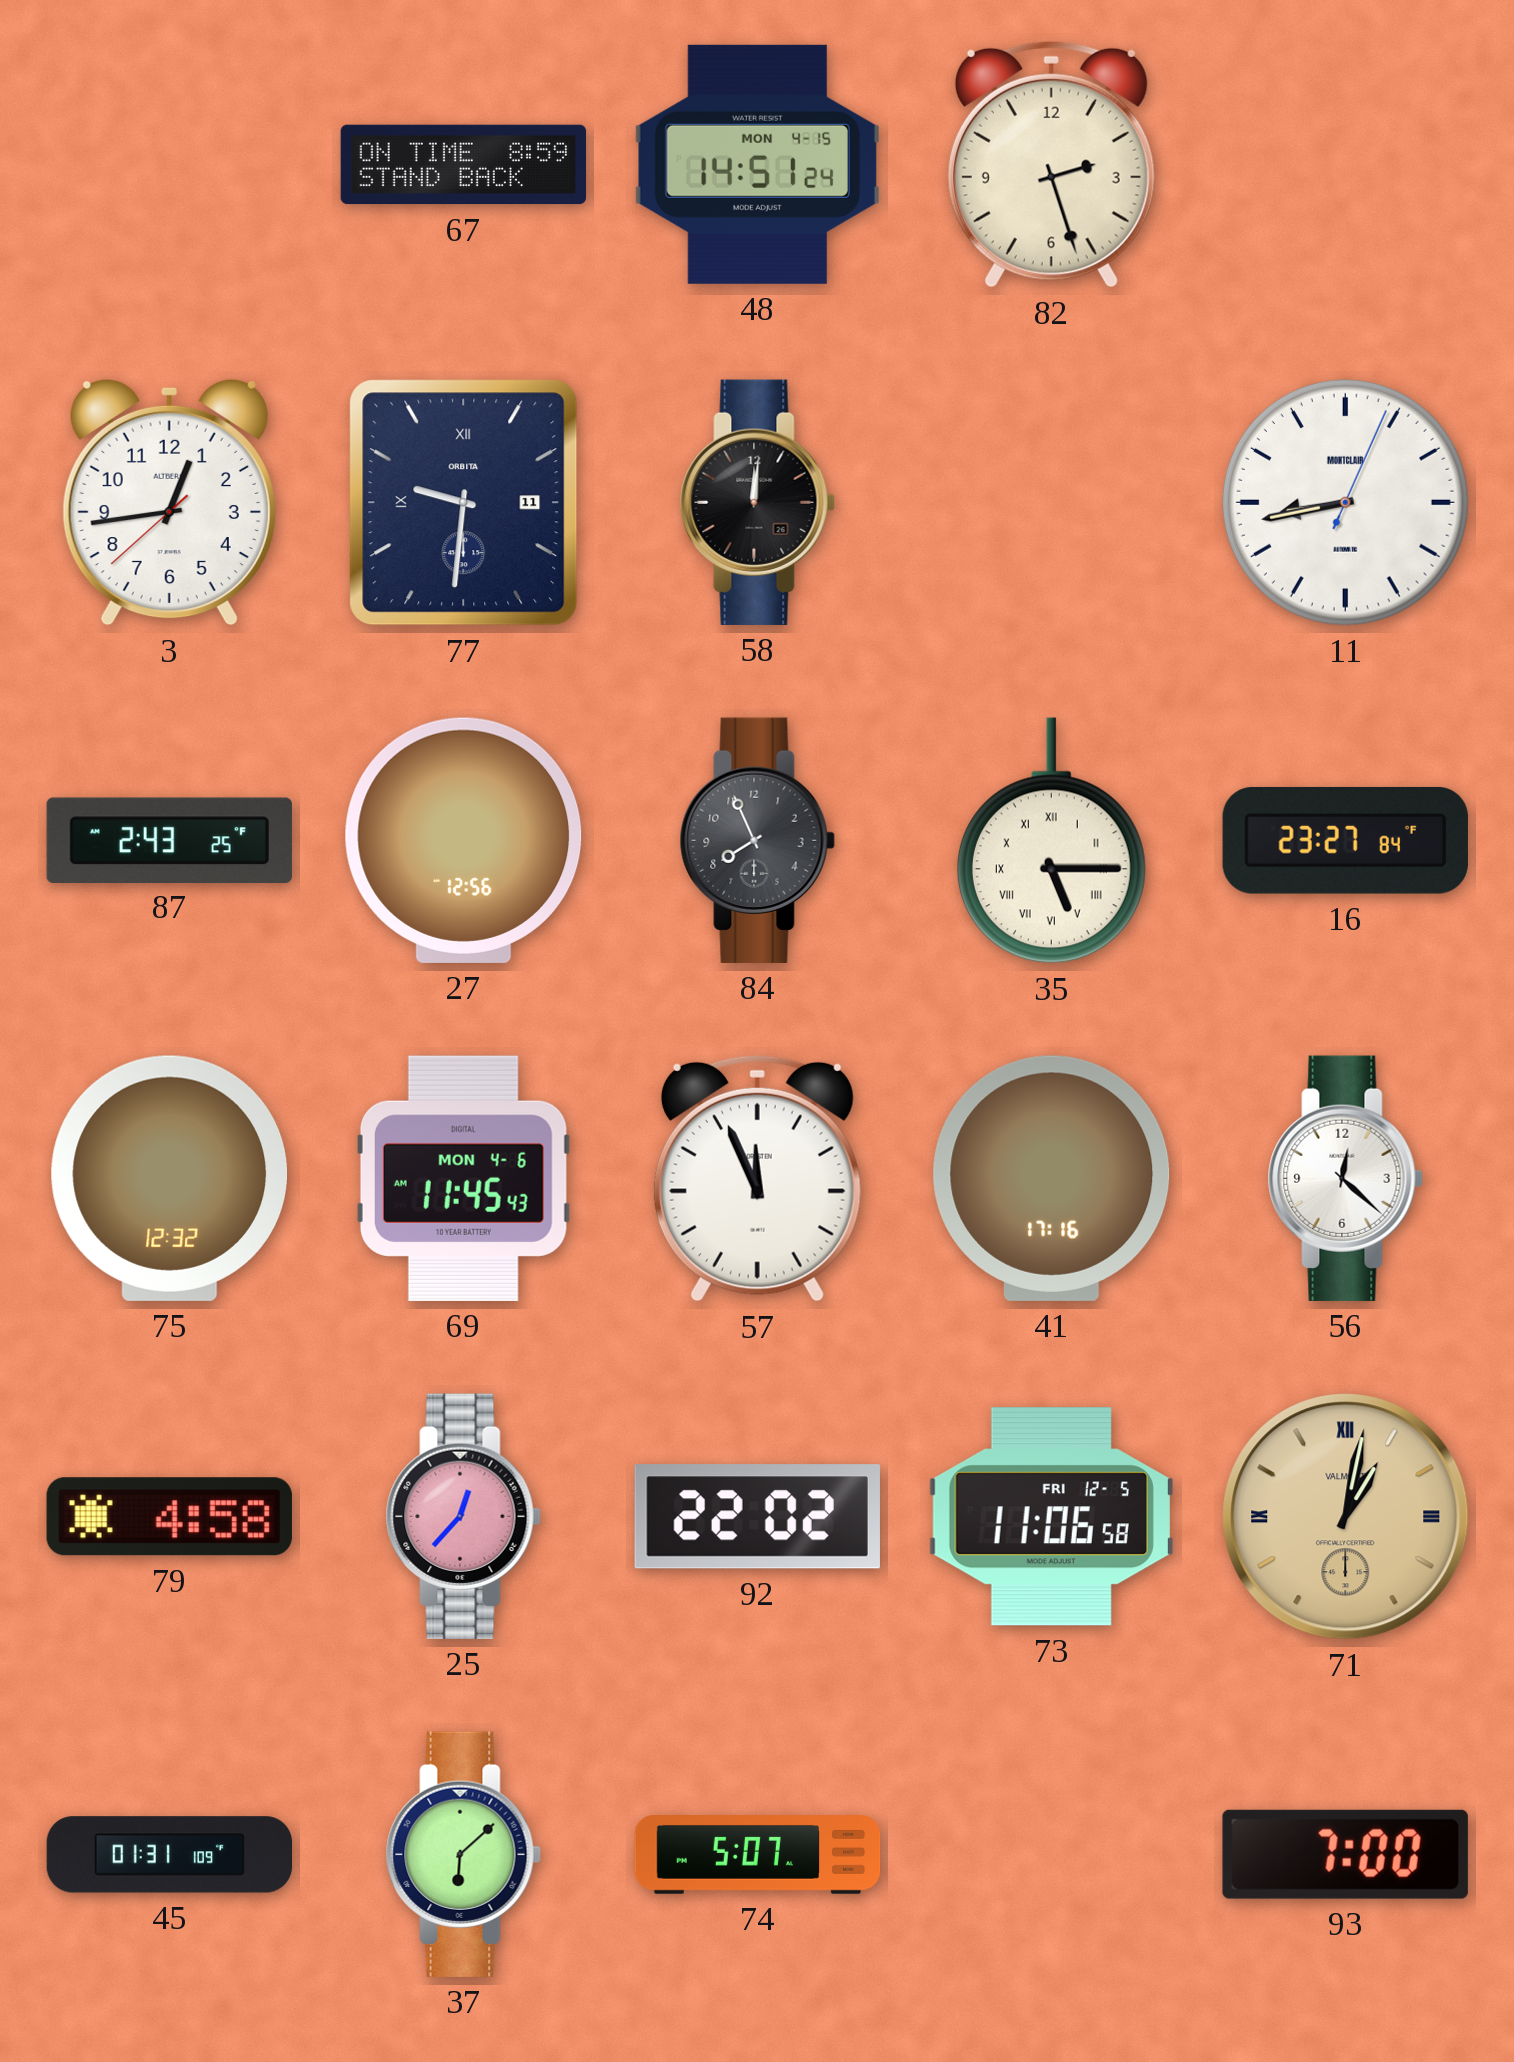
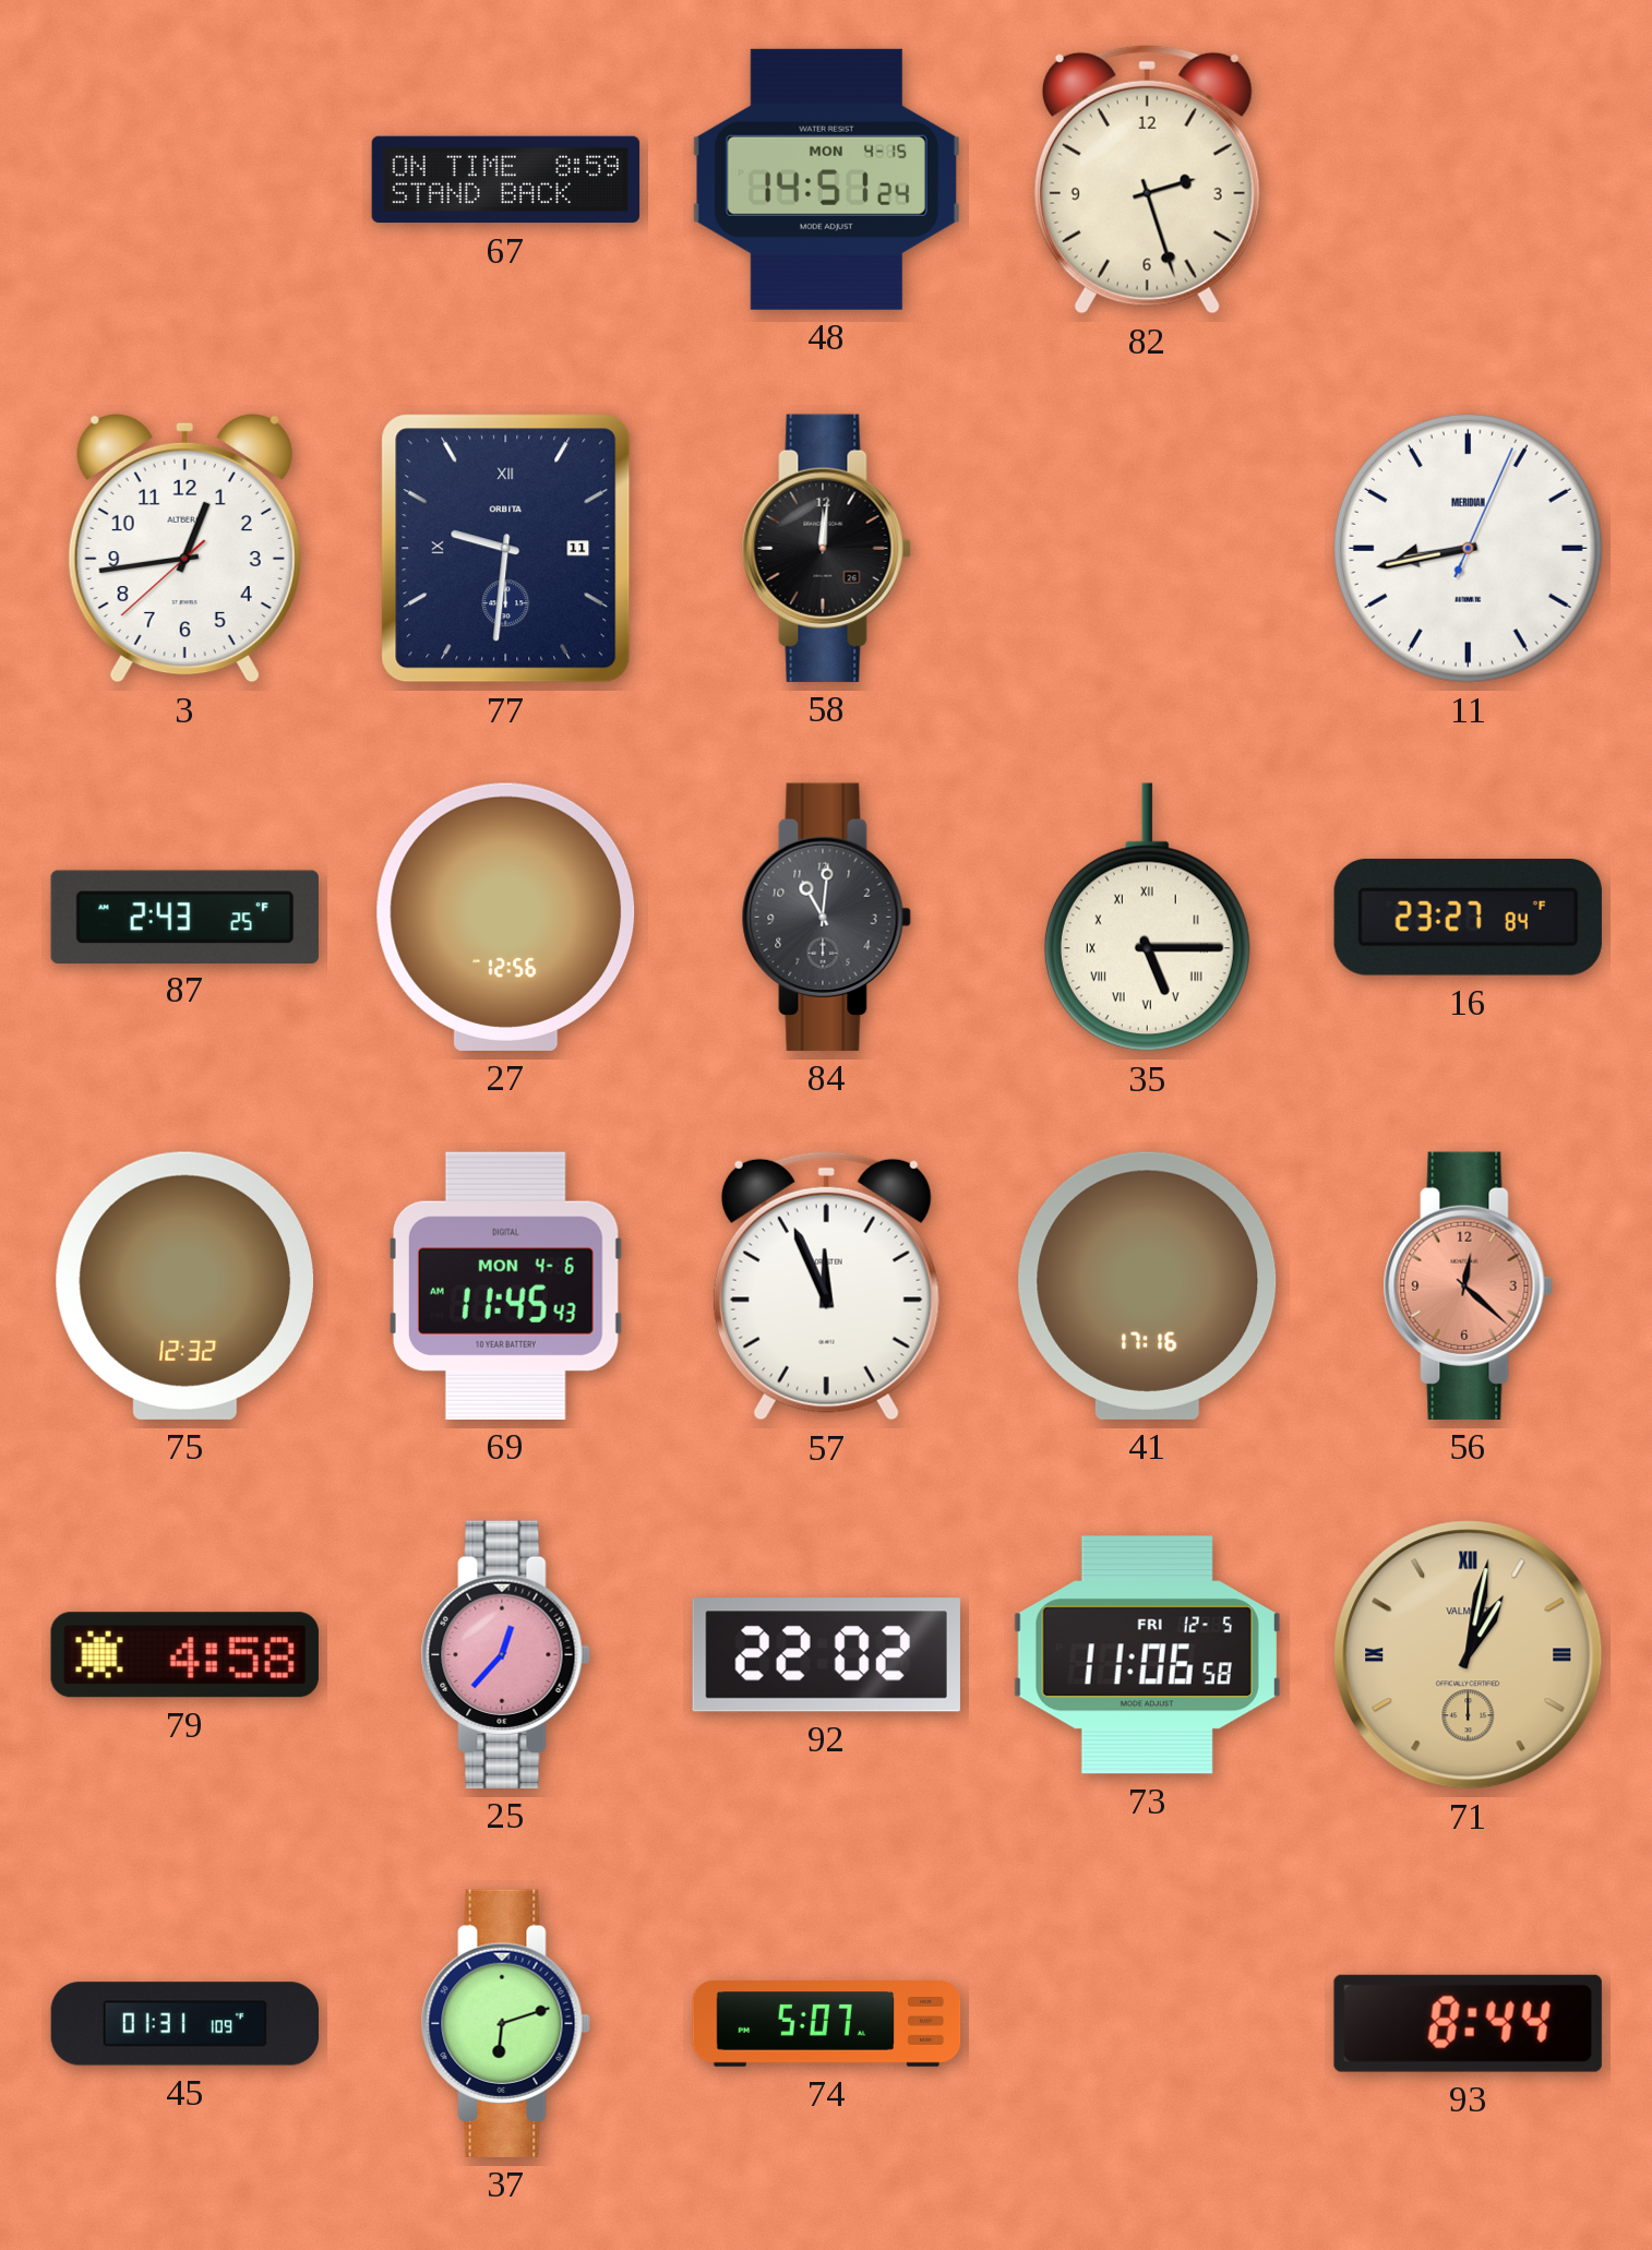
11 brand: MONTCLAIR -> MERIDIAN (1468, 548)
84: 7:56 -> 11:01 (826, 917)
56 dial: white -> salmon (1468, 1285)
37: 6:08 -> 6:12 (505, 2023)
93: 7:00 -> 8:44 (1468, 2023)
